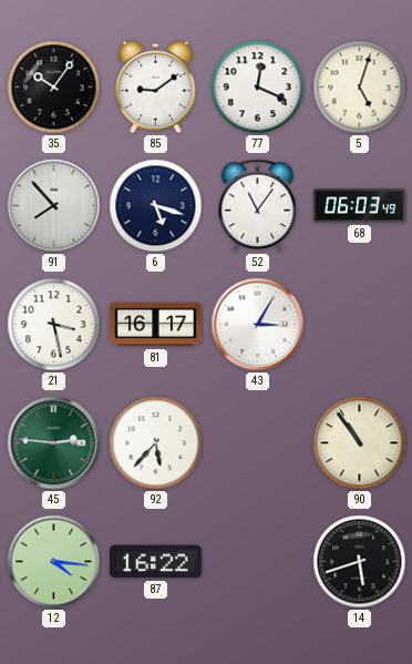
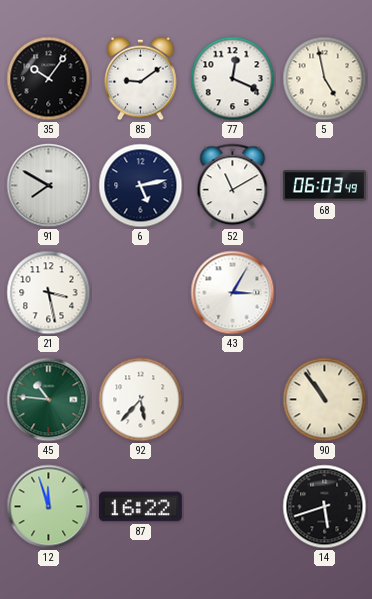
5: 5:03 -> 4:58 (325, 79)
91: 7:53 -> 7:50 (49, 186)
6: 5:18 -> 5:13 (141, 186)
52: 11:06 -> 11:10 (233, 186)
81: 16:17 -> none (155, 325)
45: 2:46 -> 10:46 (49, 400)
12: 4:16 -> 11:57 (49, 507)
